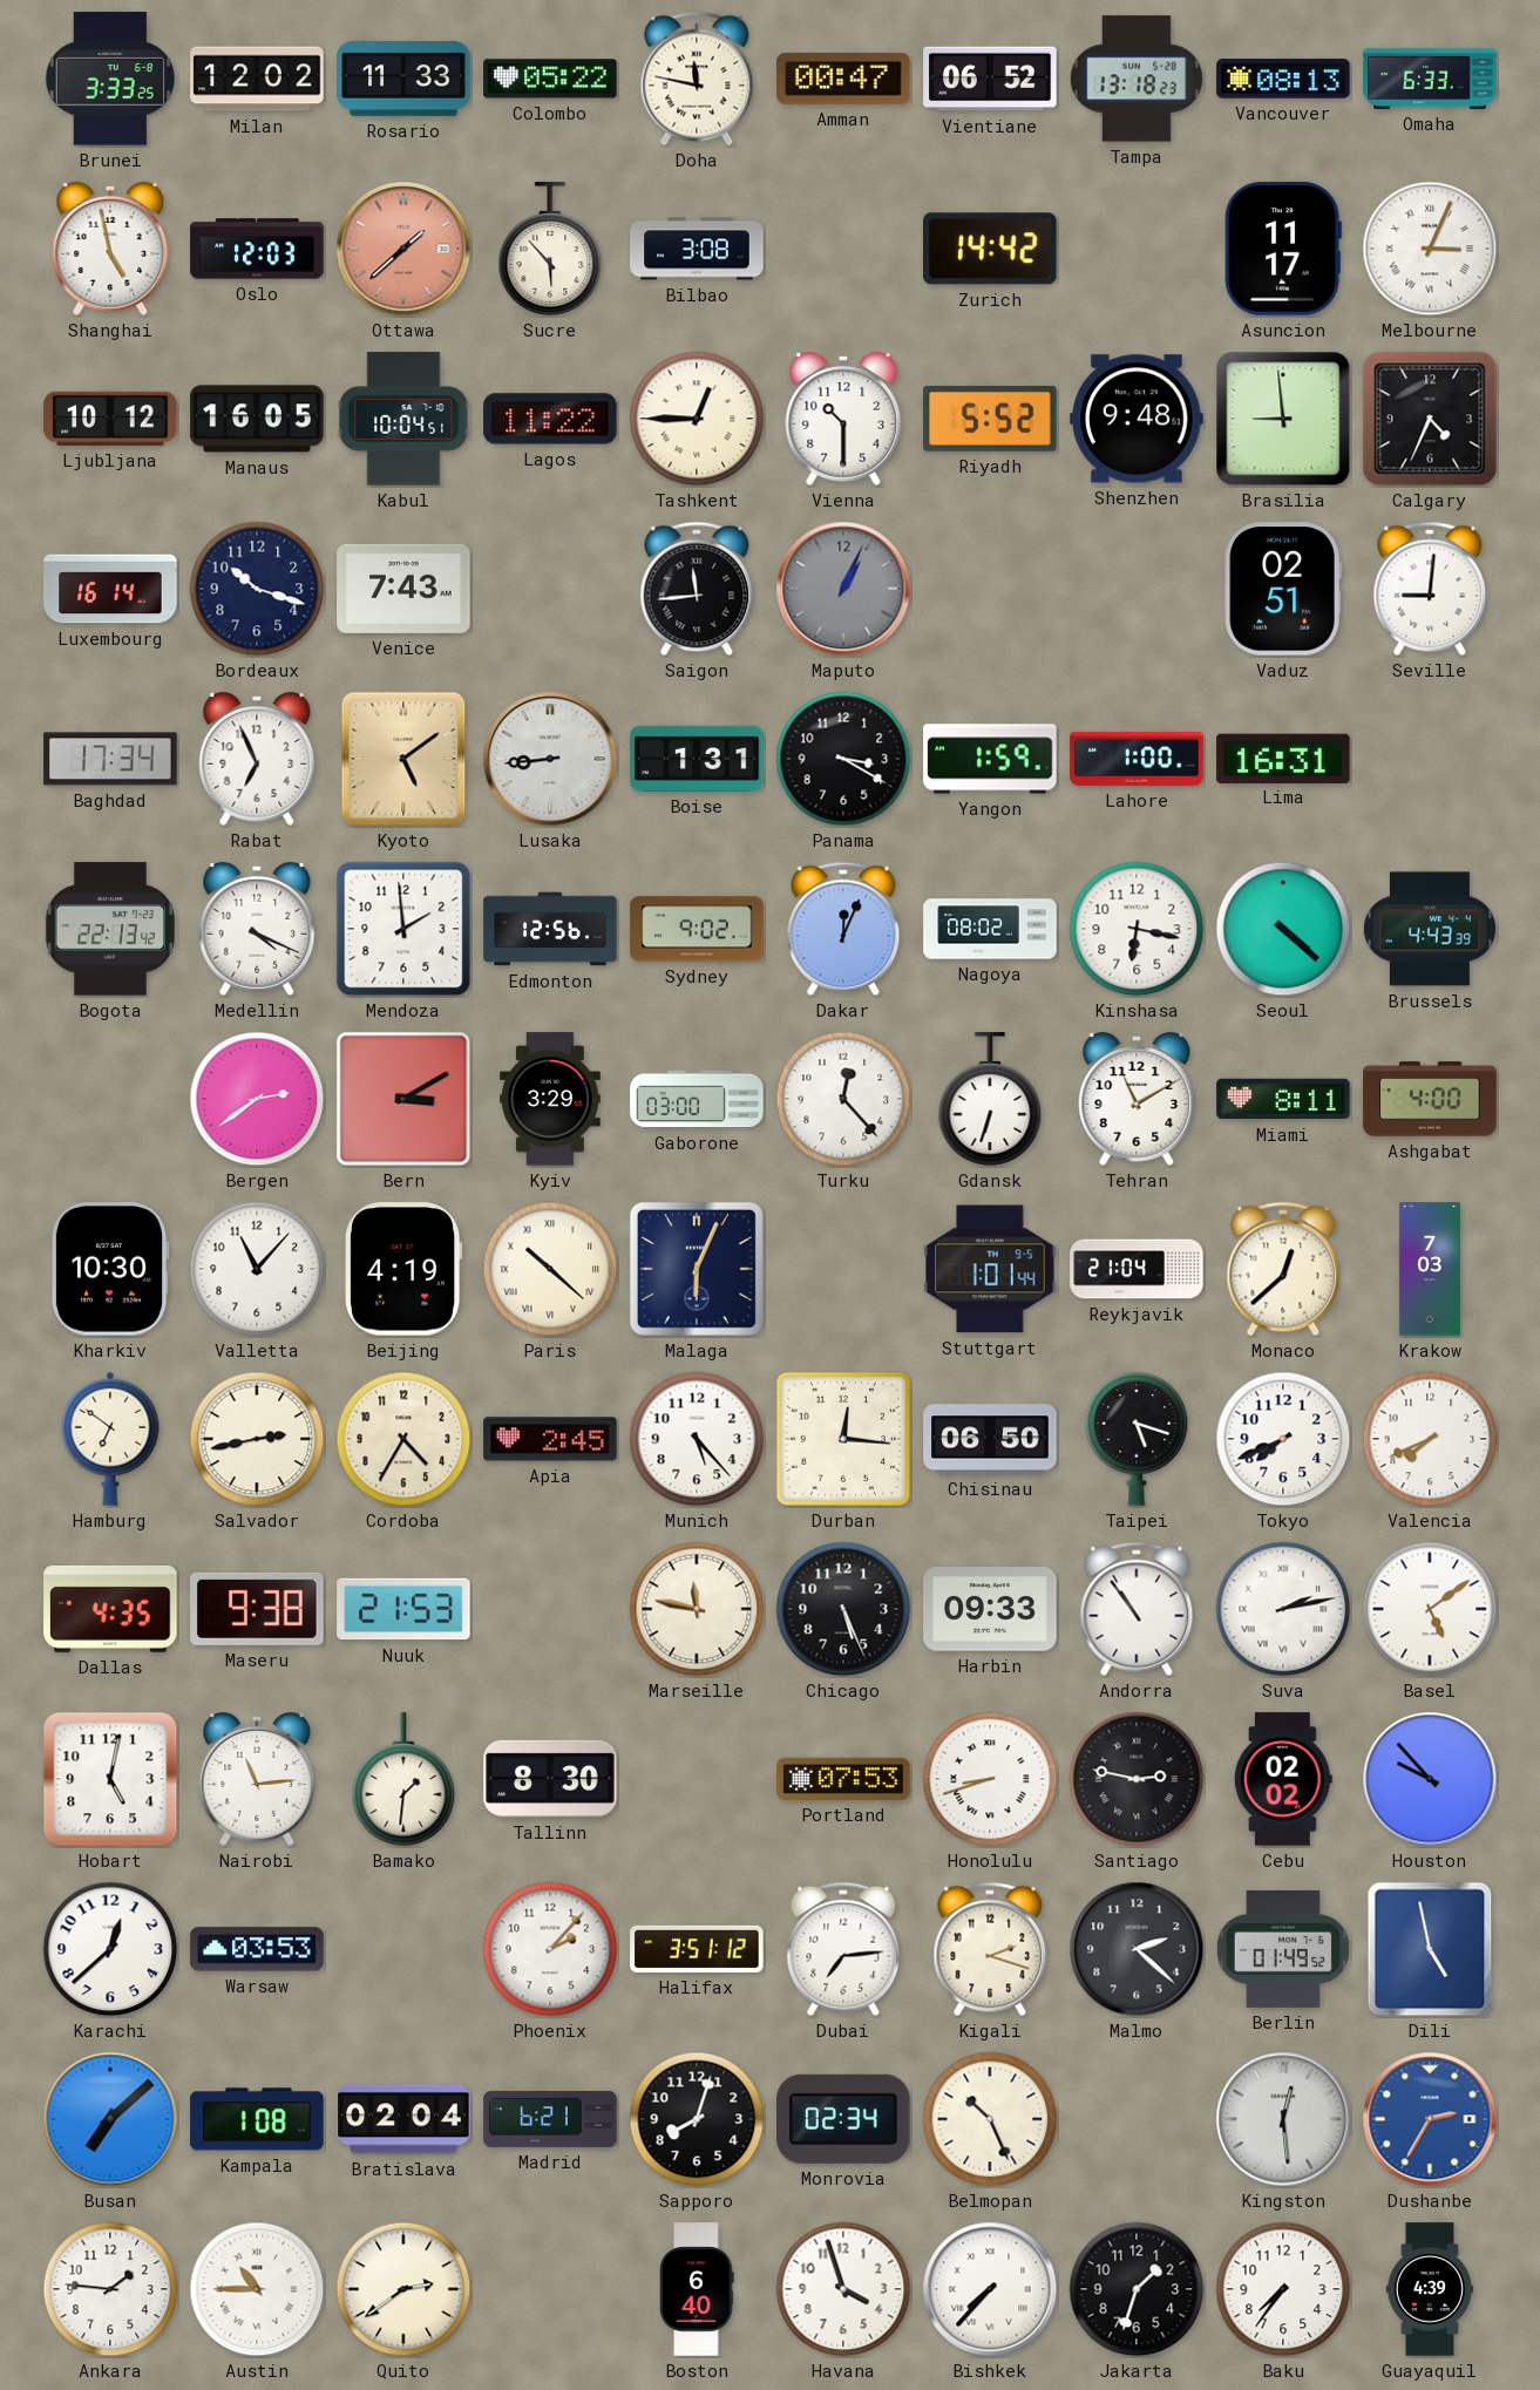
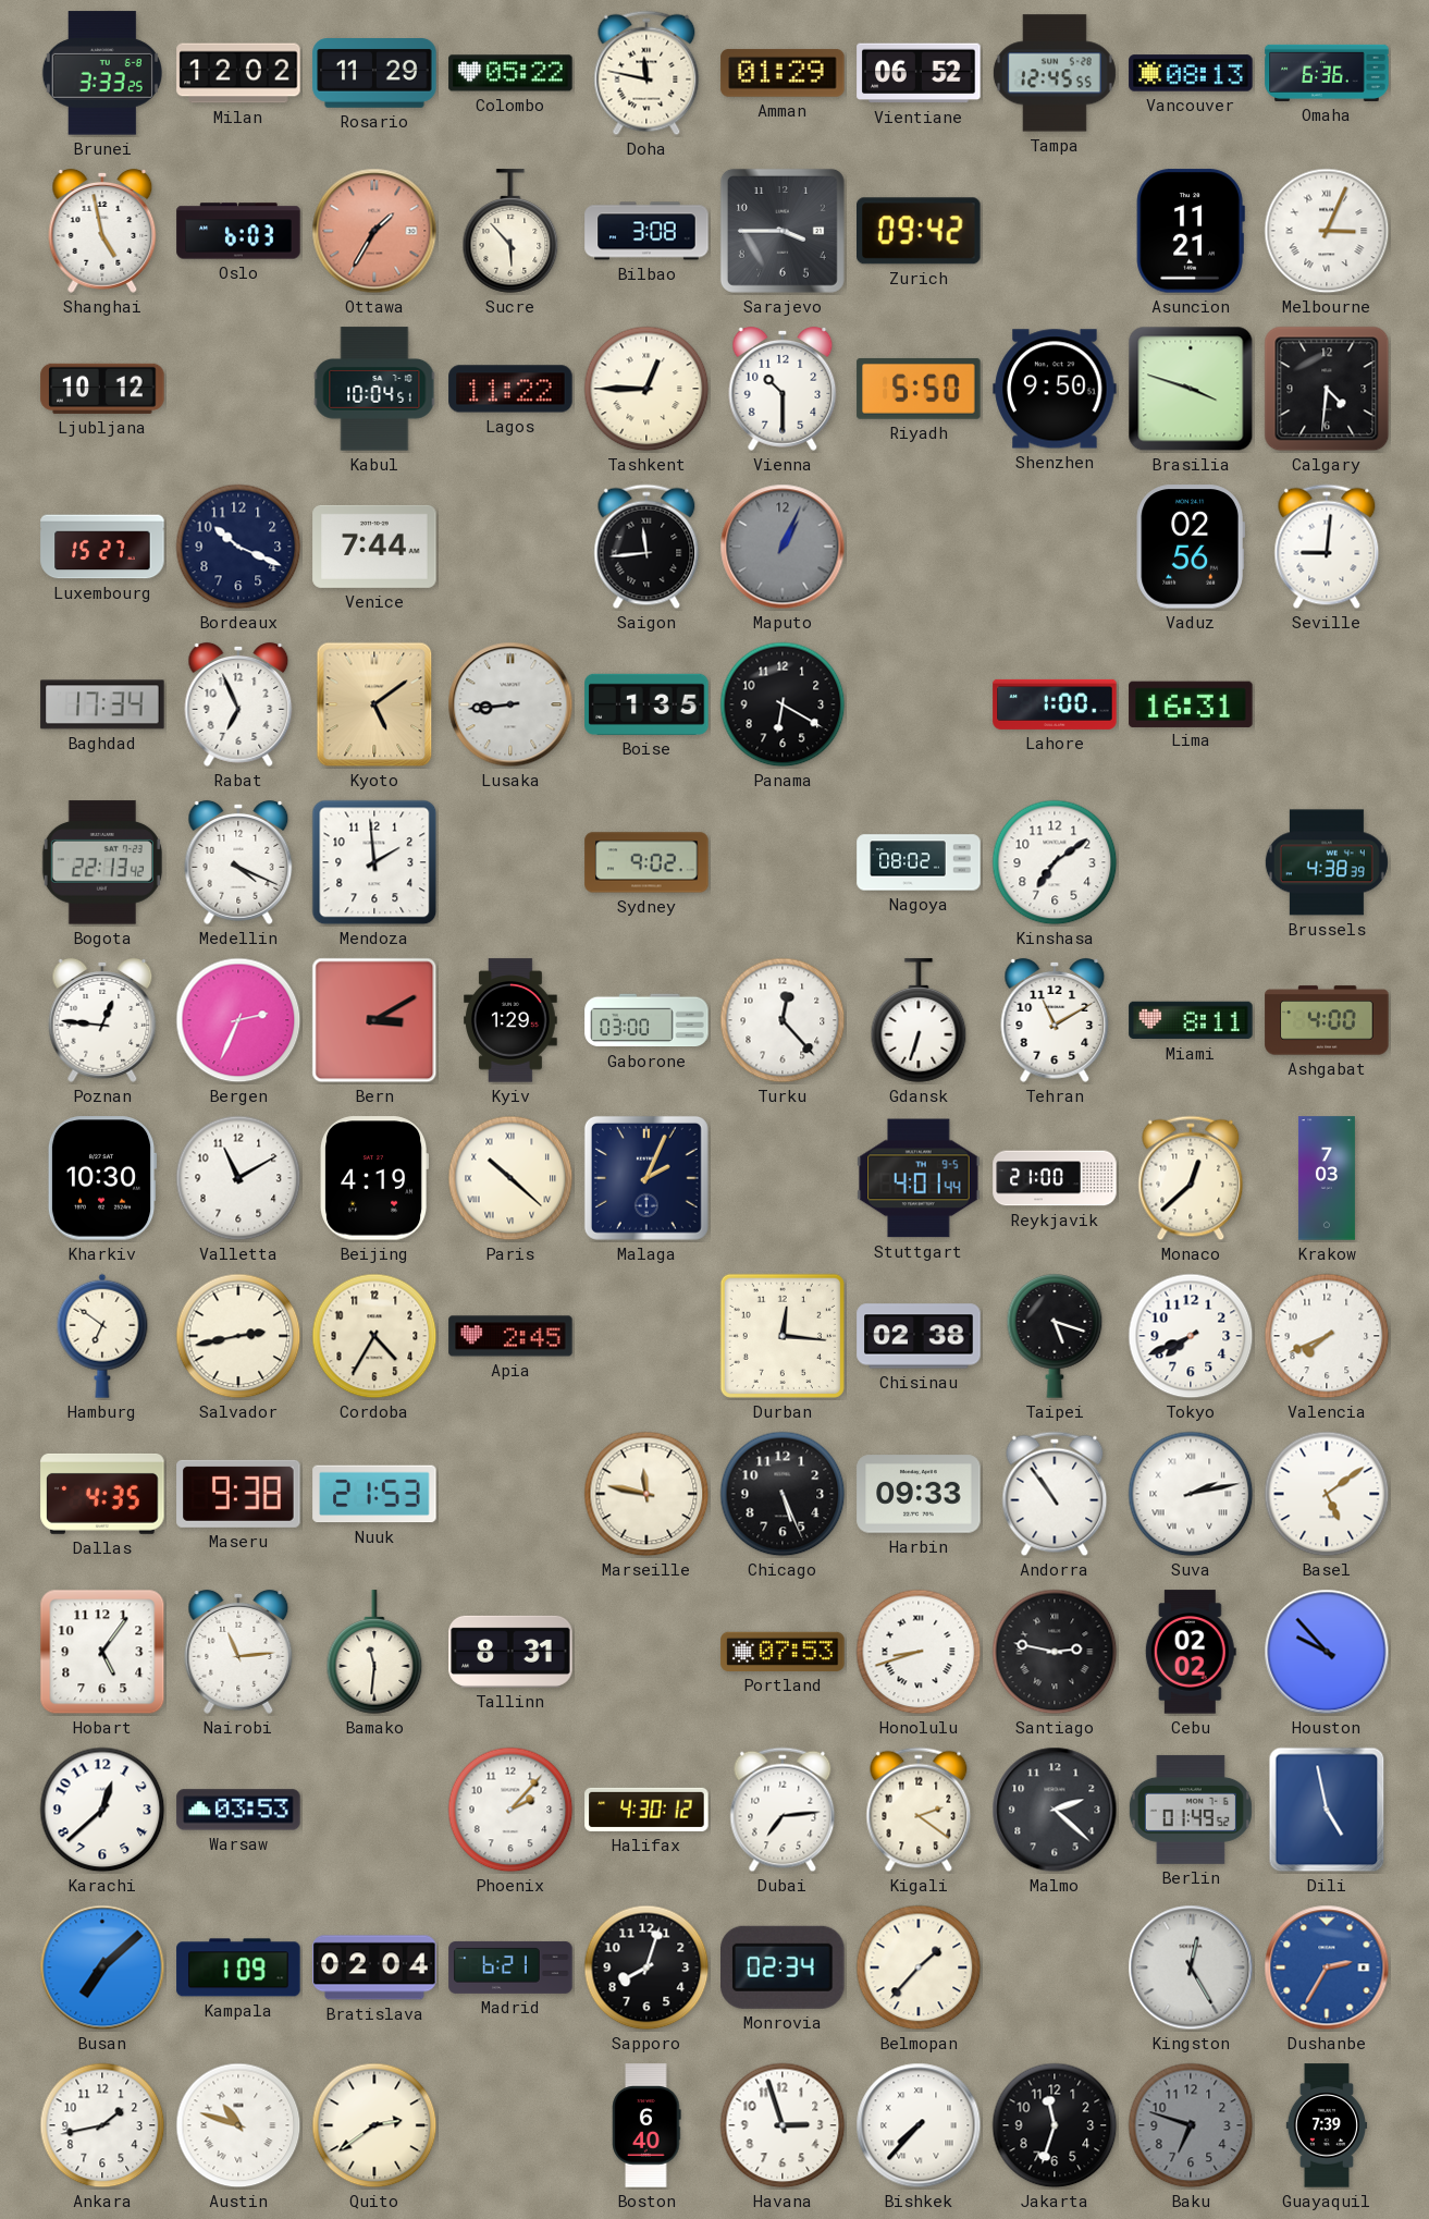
Rosario: 11:33 -> 11:29 (374, 74)
Amman: 00:47 -> 01:29 (783, 73)
Tampa: 13:18 -> 12:45 (1055, 73)
Omaha: 6:33 -> 6:36 (1327, 73)
Oslo: 12:03 -> 6:03 (238, 231)
Ottawa: 1:38 -> 1:35 (374, 231)
Sarajevo: none -> 3:45 (783, 231)
Zurich: 14:42 -> 09:42 (920, 231)
Asuncion: 11:17 -> 11:21 (1191, 231)
Manaus: 16:05 -> none (257, 419)
Riyadh: 5:52 -> 5:50 (919, 389)
Shenzhen: 9:48 -> 9:50 (1055, 389)
Brasilia: 8:59 -> 3:48 (1191, 389)
Calgary: 4:34 -> 4:31 (1327, 389)
Luxembourg: 16:14 -> 15:27 (102, 547)
Bordeaux: 10:18 -> 10:19 (238, 547)
Venice: 7:43 -> 7:44 (374, 547)
Vaduz: 02:51 -> 02:56 (1191, 547)
Boise: 1:31 -> 1:35 (646, 704)
Panama: 3:20 -> 6:20 (783, 704)
Yangon: 1:59 -> none (990, 759)
Edmonton: 12:56 -> none (550, 929)
Dakar: 12:04 -> none (843, 929)
Kinshasa: 6:17 -> 7:09 (1055, 862)
Seoul: 4:22 -> none (1283, 929)
Brussels: 4:43 -> 4:38 (1327, 862)
Poznan: none -> 12:46 (102, 1020)
Bergen: 2:39 -> 2:34 (238, 1020)
Kyiv: 3:29 -> 1:29 (512, 1020)
Valletta: 11:07 -> 11:10 (238, 1178)
Malaga: 6:04 -> 2:04 (646, 1178)
Stuttgart: 1:01 -> 4:01 (919, 1178)
Reykjavik: 21:04 -> 21:00 (1055, 1178)
Munich: 5:23 -> none (697, 1439)
Chisinau: 06:50 -> 02:38 (919, 1336)
Hobart: 5:02 -> 5:06 (102, 1652)
Bamako: 1:31 -> 11:31 (374, 1652)
Tallinn: 8:30 -> 8:31 (510, 1652)
Halifax: 3:51 -> 4:30 (646, 1810)
Kigali: 2:18 -> 2:21 (919, 1810)
Kampala: 1:08 -> 1:09 (238, 1967)
Belmopan: 10:26 -> 1:37 (919, 1967)
Kingston: 12:29 -> 12:25 (1191, 1967)
Ankara: 1:46 -> 1:43 (102, 2125)
Austin: 10:45 -> 10:48 (238, 2125)
Havana: 3:57 -> 2:57 (783, 2125)
Jakarta: 1:33 -> 11:33 (1055, 2125)
Baku: 7:36 -> 6:48 (1191, 2125)
Baku dial: white -> grey (1191, 2125)
Guayaquil: 4:39 -> 7:39 (1326, 2125)
